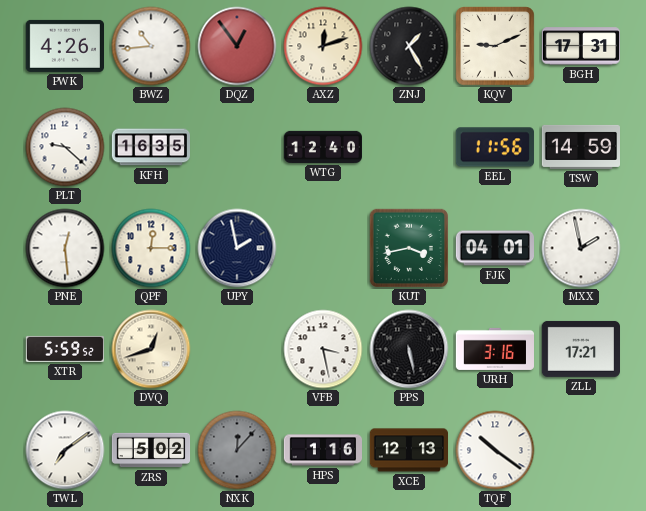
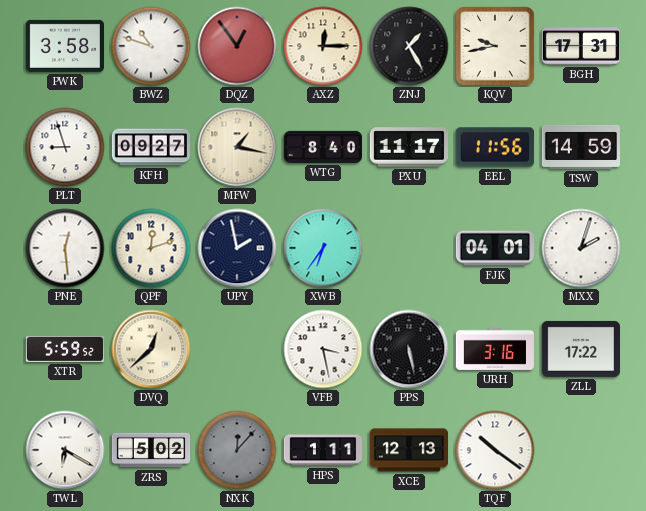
PWK: 4:26 -> 3:58 (64, 46)
BWZ: 10:44 -> 10:48 (151, 46)
AXZ: 12:12 -> 12:15 (323, 46)
KQV: 9:11 -> 9:43 (495, 46)
PLT: 9:22 -> 8:57 (65, 147)
KFH: 16:35 -> 09:27 (150, 147)
MFW: none -> 1:17 (237, 147)
WTG: 12:40 -> 8:40 (322, 147)
PXU: none -> 11:17 (408, 147)
QPF: 12:15 -> 12:12 (151, 248)
XWB: none -> 6:36 (323, 248)
KUT: 3:43 -> none (409, 248)
MXX: 1:58 -> 2:03 (581, 248)
DVQ: 12:42 -> 12:38 (151, 349)
ZLL: 17:21 -> 17:22 (580, 349)
TWL: 7:09 -> 6:20 (65, 450)
HPS: 1:16 -> 1:11 (322, 450)
